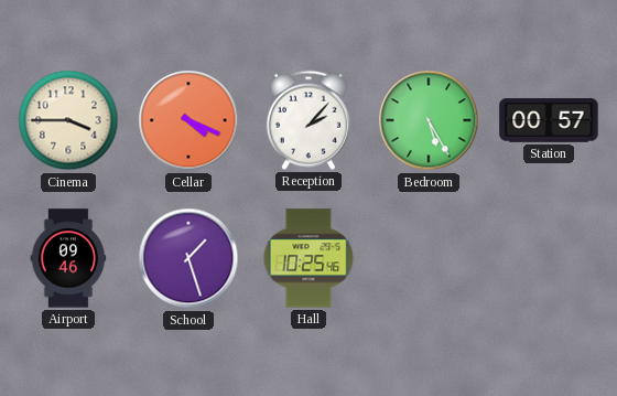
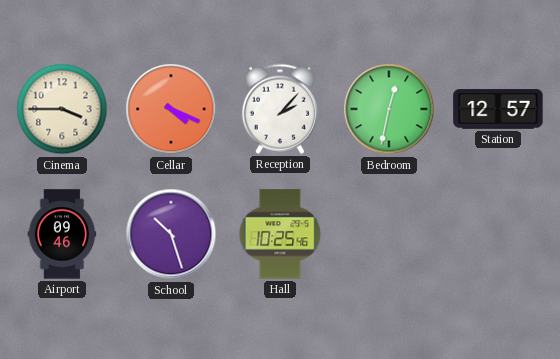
Bedroom: 5:25 -> 12:32 (389, 109)
Station: 00:57 -> 12:57 (498, 109)
School: 1:27 -> 10:27 (171, 234)
